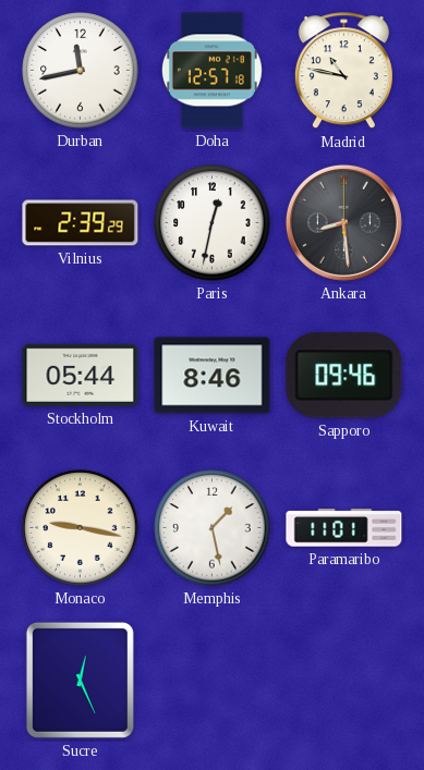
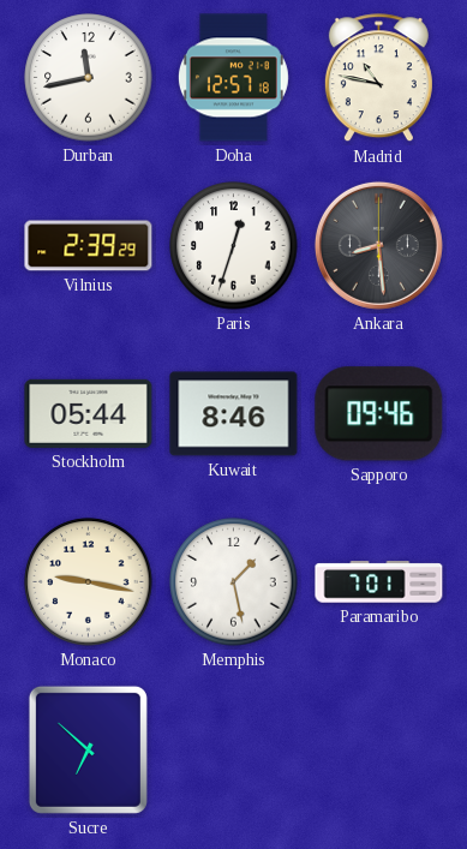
Paris: 12:32 -> 12:33 (234, 246)
Paramaribo: 11:01 -> 7:01 (379, 582)
Sucre: 12:26 -> 6:52 (88, 749)
